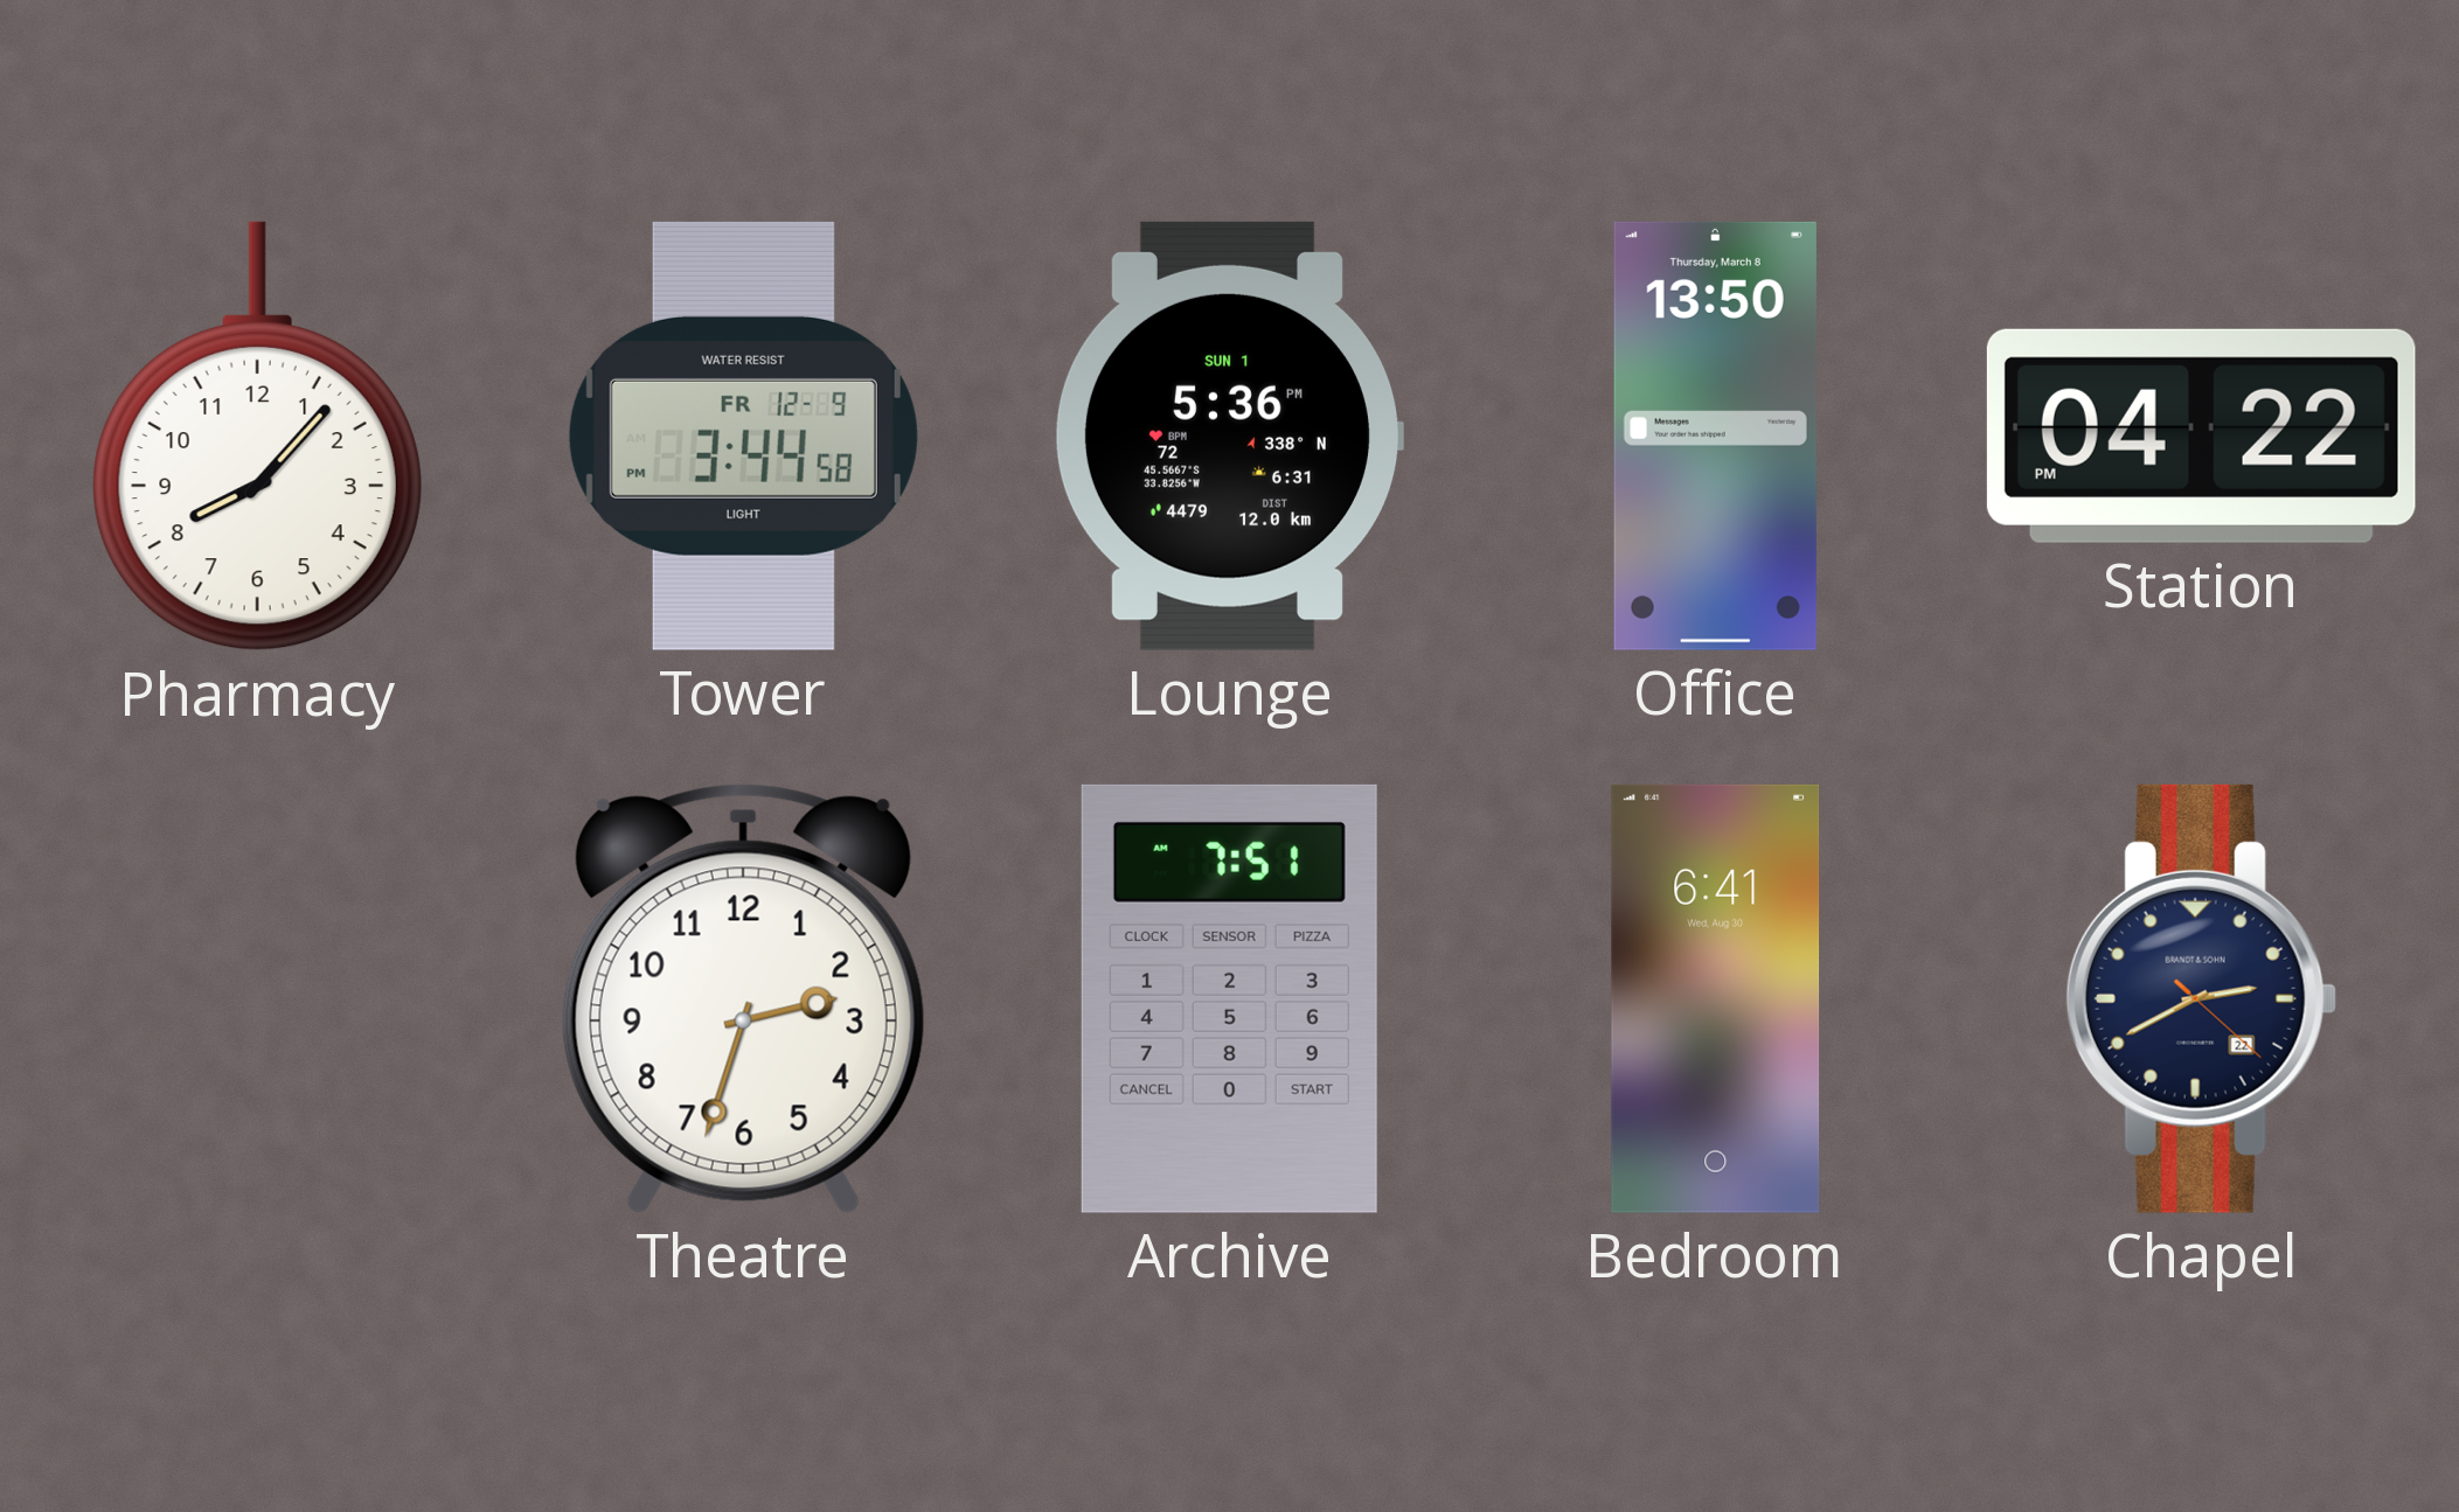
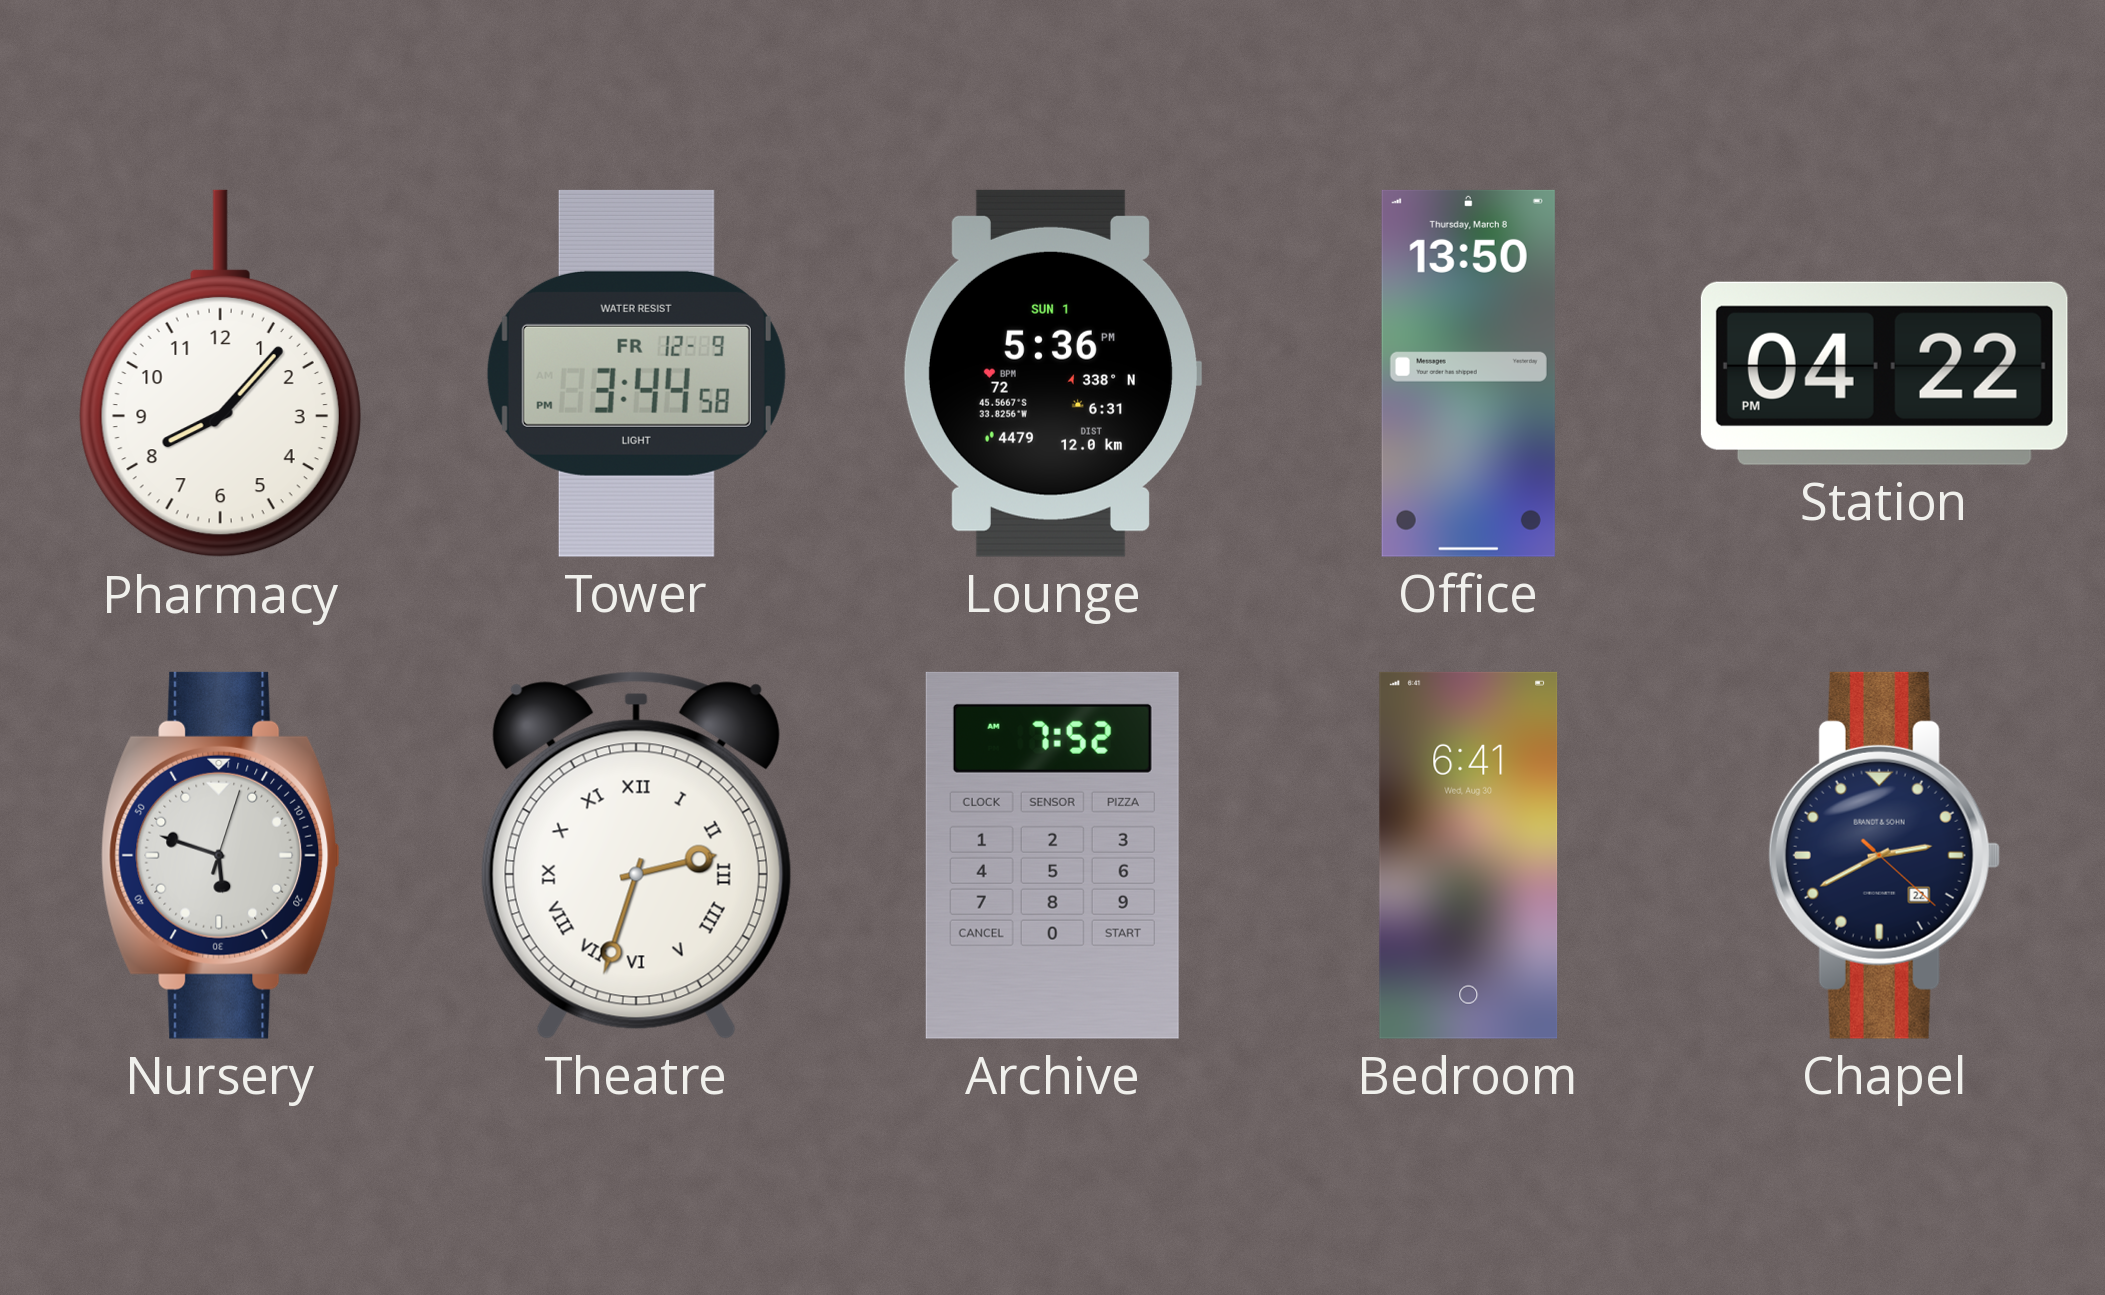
Nursery: none -> 5:48 (220, 855)
Theatre numerals: Arabic -> Roman (636, 855)
Archive: 7:51 -> 7:52 (1052, 855)
